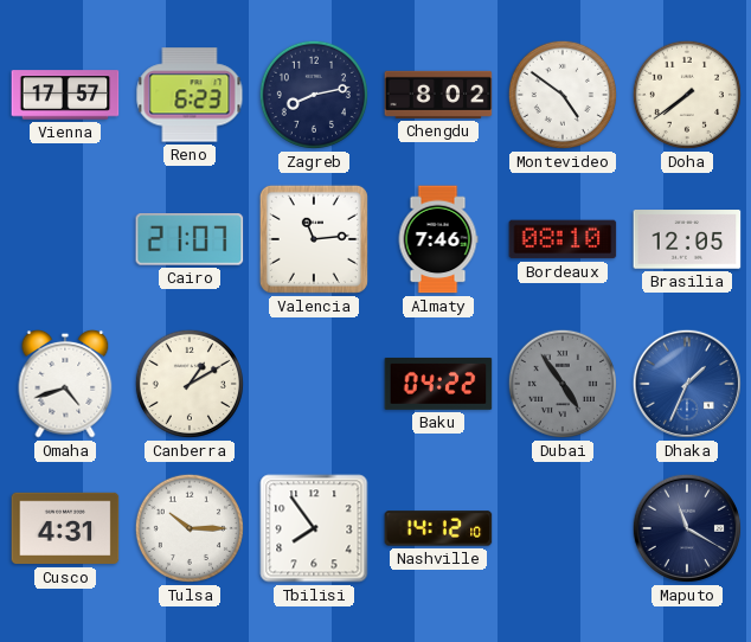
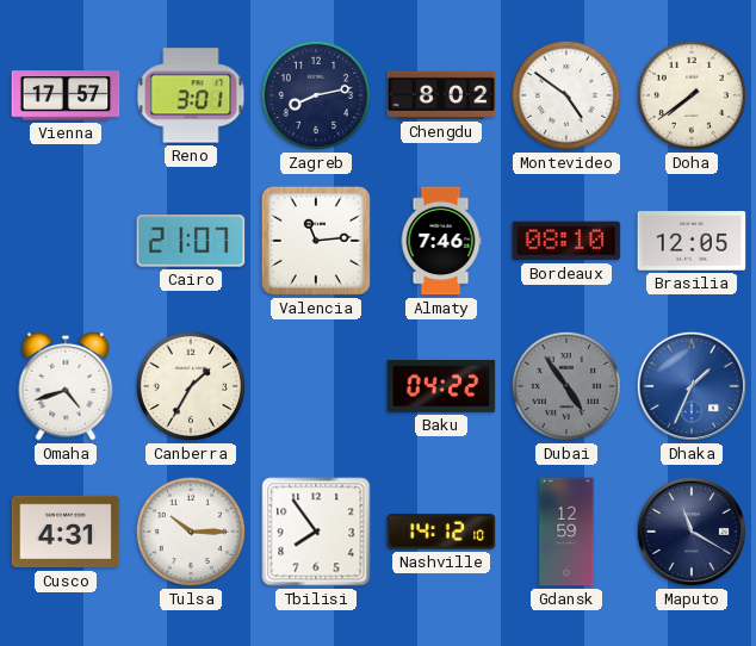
Reno: 6:23 -> 3:01 (191, 95)
Canberra: 1:10 -> 1:35 (191, 386)
Gdansk: none -> 12:59 (566, 532)
